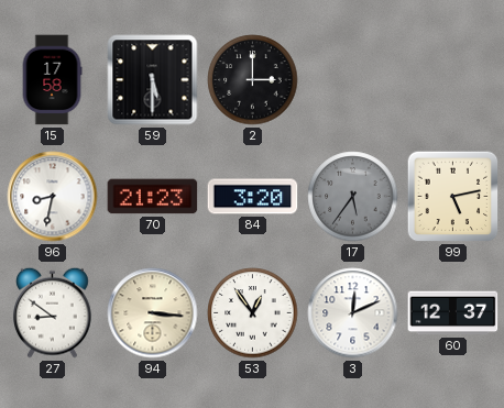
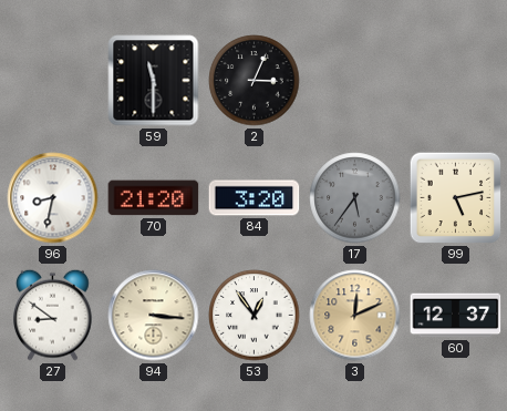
15: 17:58 -> none (52, 80)
59: 5:30 -> 11:30 (154, 81)
2: 3:00 -> 3:04 (255, 81)
70: 21:23 -> 21:20 (154, 198)
3 dial: white -> champagne (355, 316)
